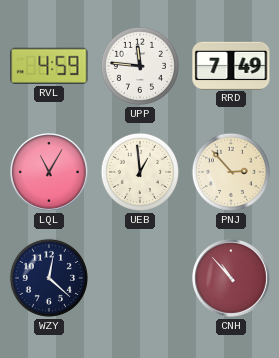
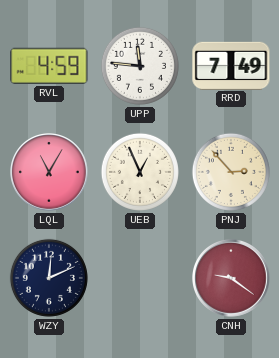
UEB: 12:59 -> 12:56 (140, 172)
WZY: 12:22 -> 12:11 (49, 278)
CNH: 10:53 -> 9:21 (232, 279)
